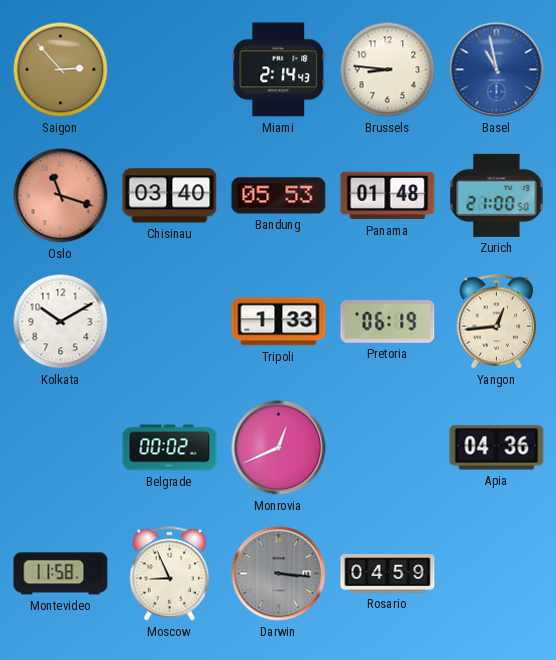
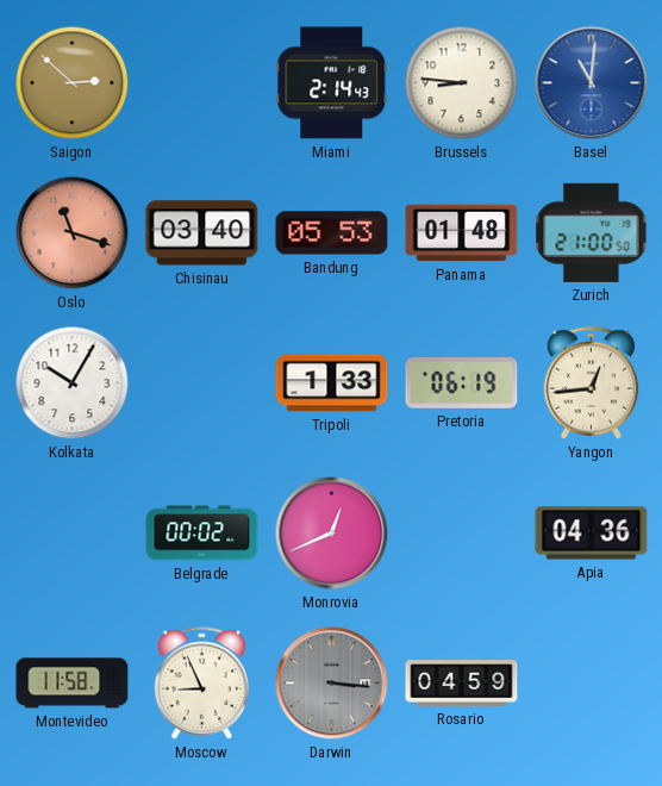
Saigon: 2:53 -> 2:52 (73, 83)
Basel: 10:58 -> 11:01 (592, 83)
Kolkata: 10:10 -> 10:05 (73, 383)
